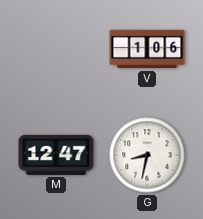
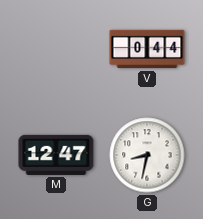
V: 1:06 -> 0:44 (147, 49)
